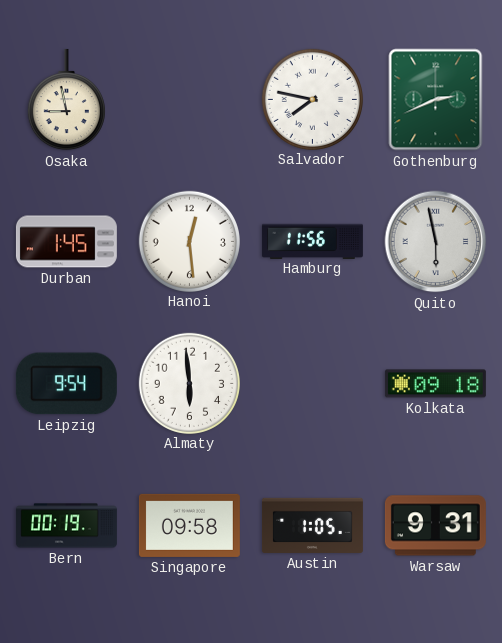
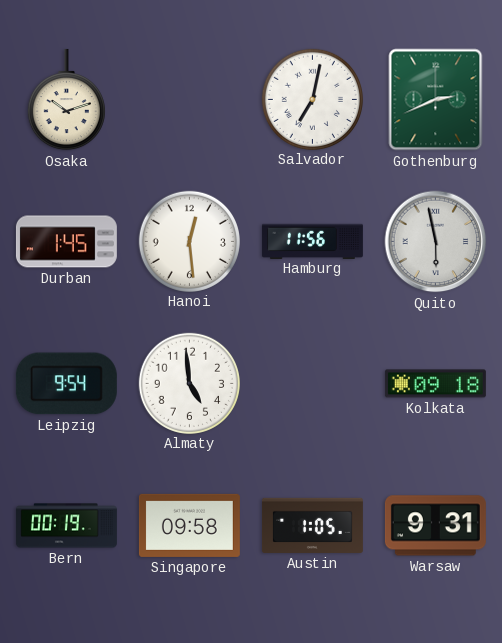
Osaka: 8:58 -> 10:12 (66, 100)
Salvador: 7:47 -> 7:02 (312, 99)
Almaty: 5:59 -> 4:59 (189, 383)
